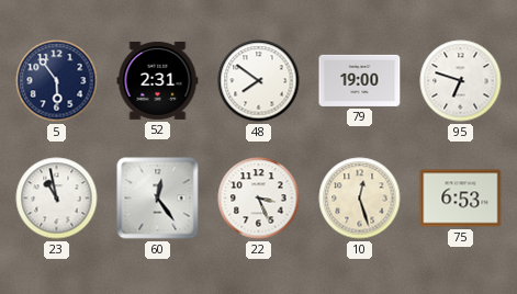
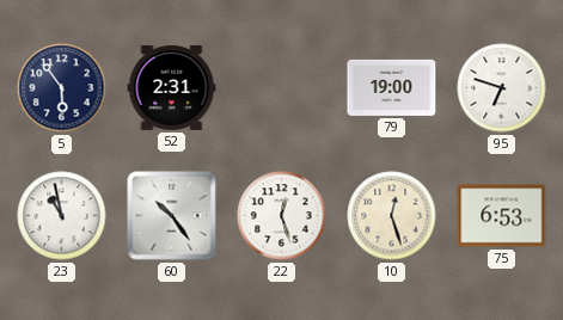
48: 7:51 -> none (259, 81)
60: 12:24 -> 10:24 (172, 216)
22: 3:26 -> 12:27 (282, 216)
